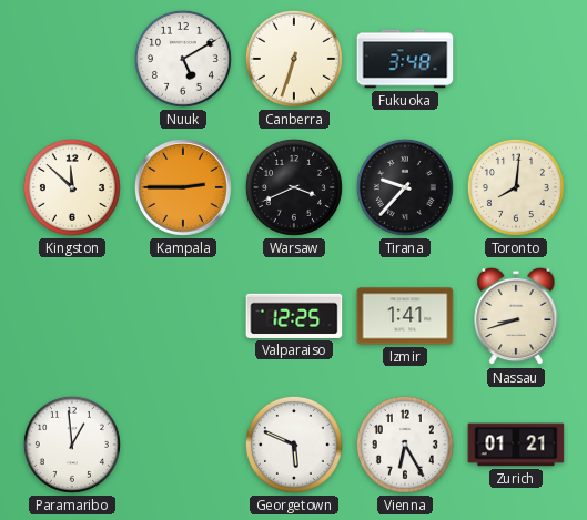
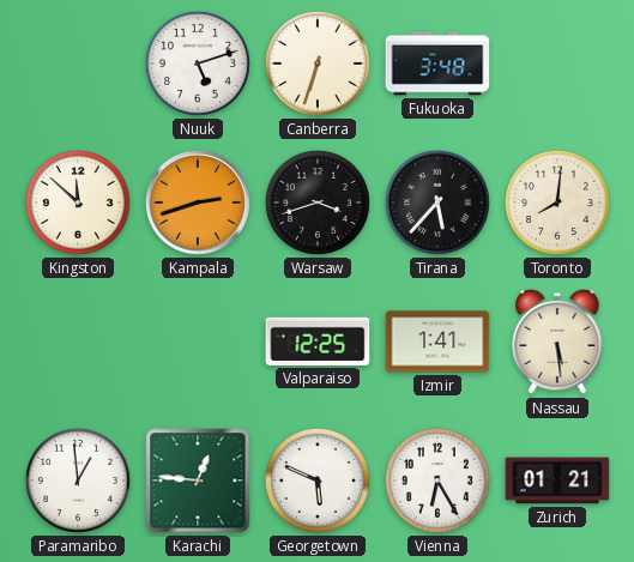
Nuuk: 5:10 -> 5:12 (198, 64)
Kampala: 2:45 -> 2:42 (198, 203)
Warsaw: 3:41 -> 3:42 (318, 203)
Tirana: 9:37 -> 5:37 (437, 203)
Nassau: 8:42 -> 5:29 (557, 342)
Karachi: none -> 12:46 (198, 481)
